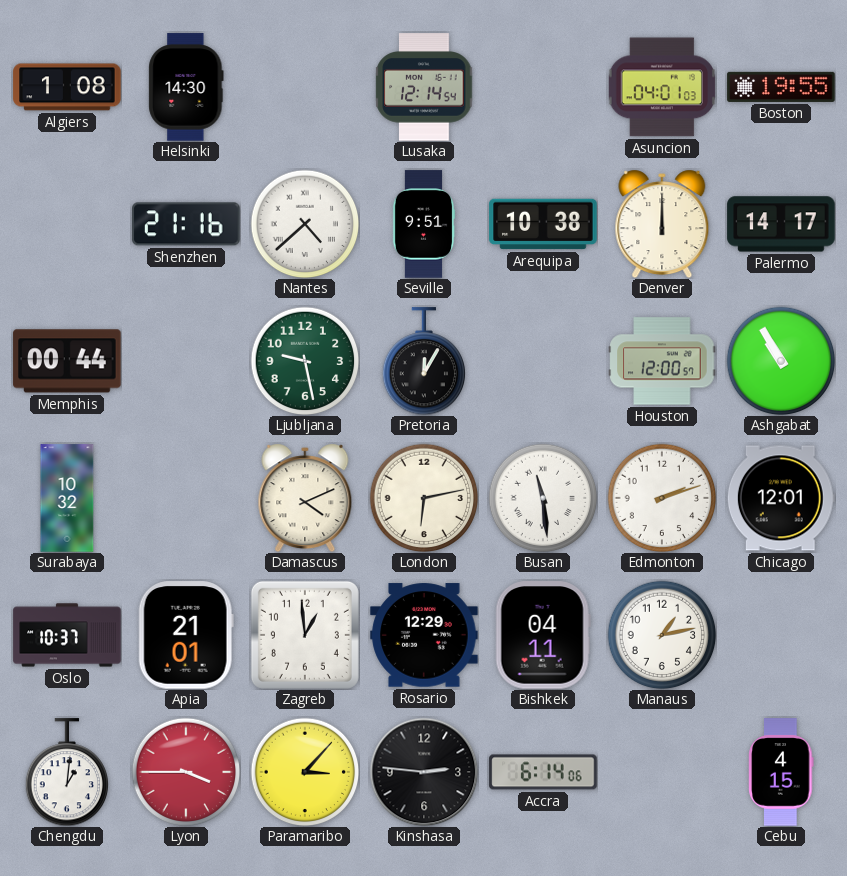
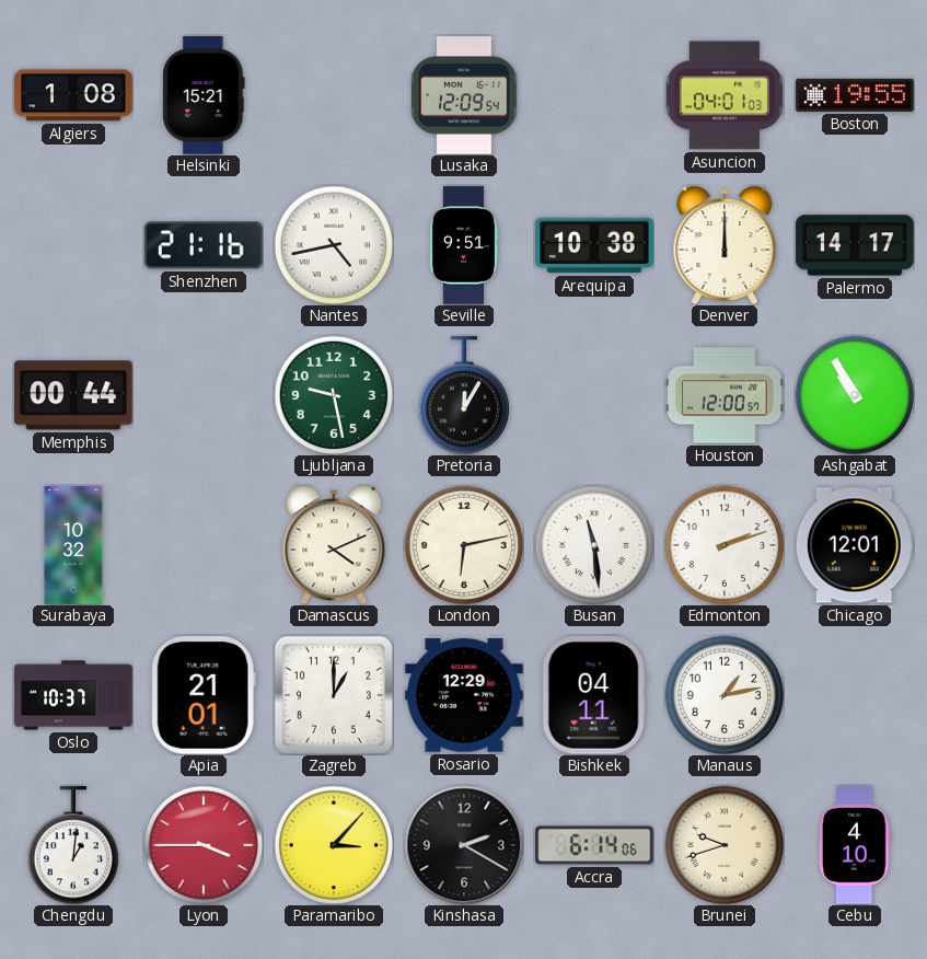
Helsinki: 14:30 -> 15:21 (204, 95)
Lusaka: 12:14 -> 12:09 (464, 95)
Nantes: 4:38 -> 4:43 (334, 245)
Zagreb: 12:59 -> 1:00 (334, 695)
Kinshasa: 2:46 -> 2:20 (464, 845)
Brunei: none -> 9:42 (725, 845)
Cebu: 4:15 -> 4:10 (855, 845)
